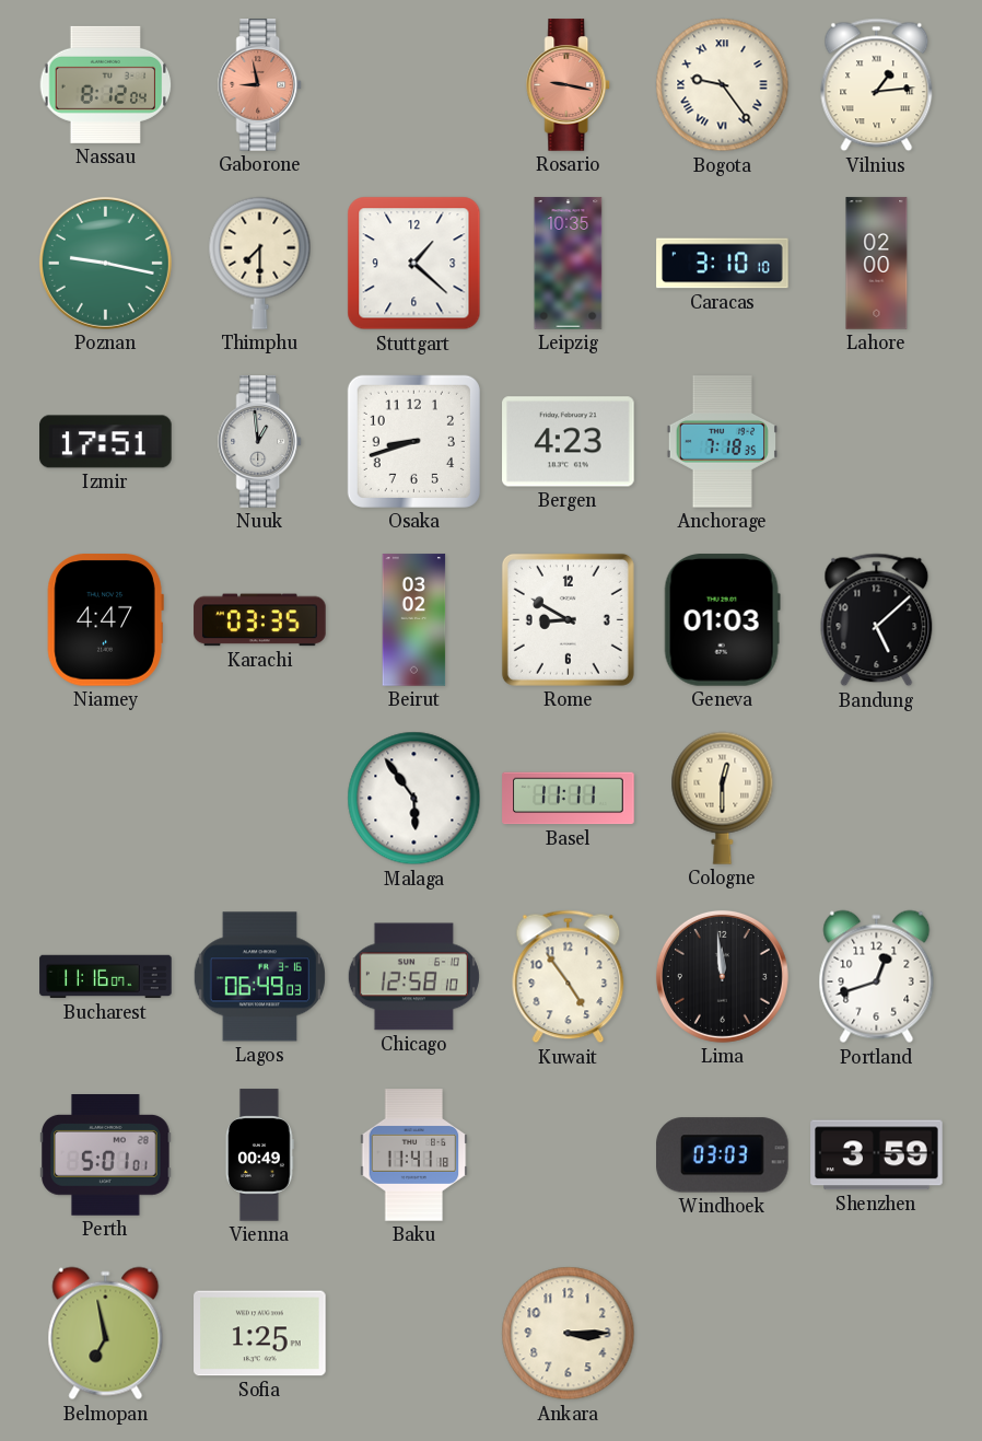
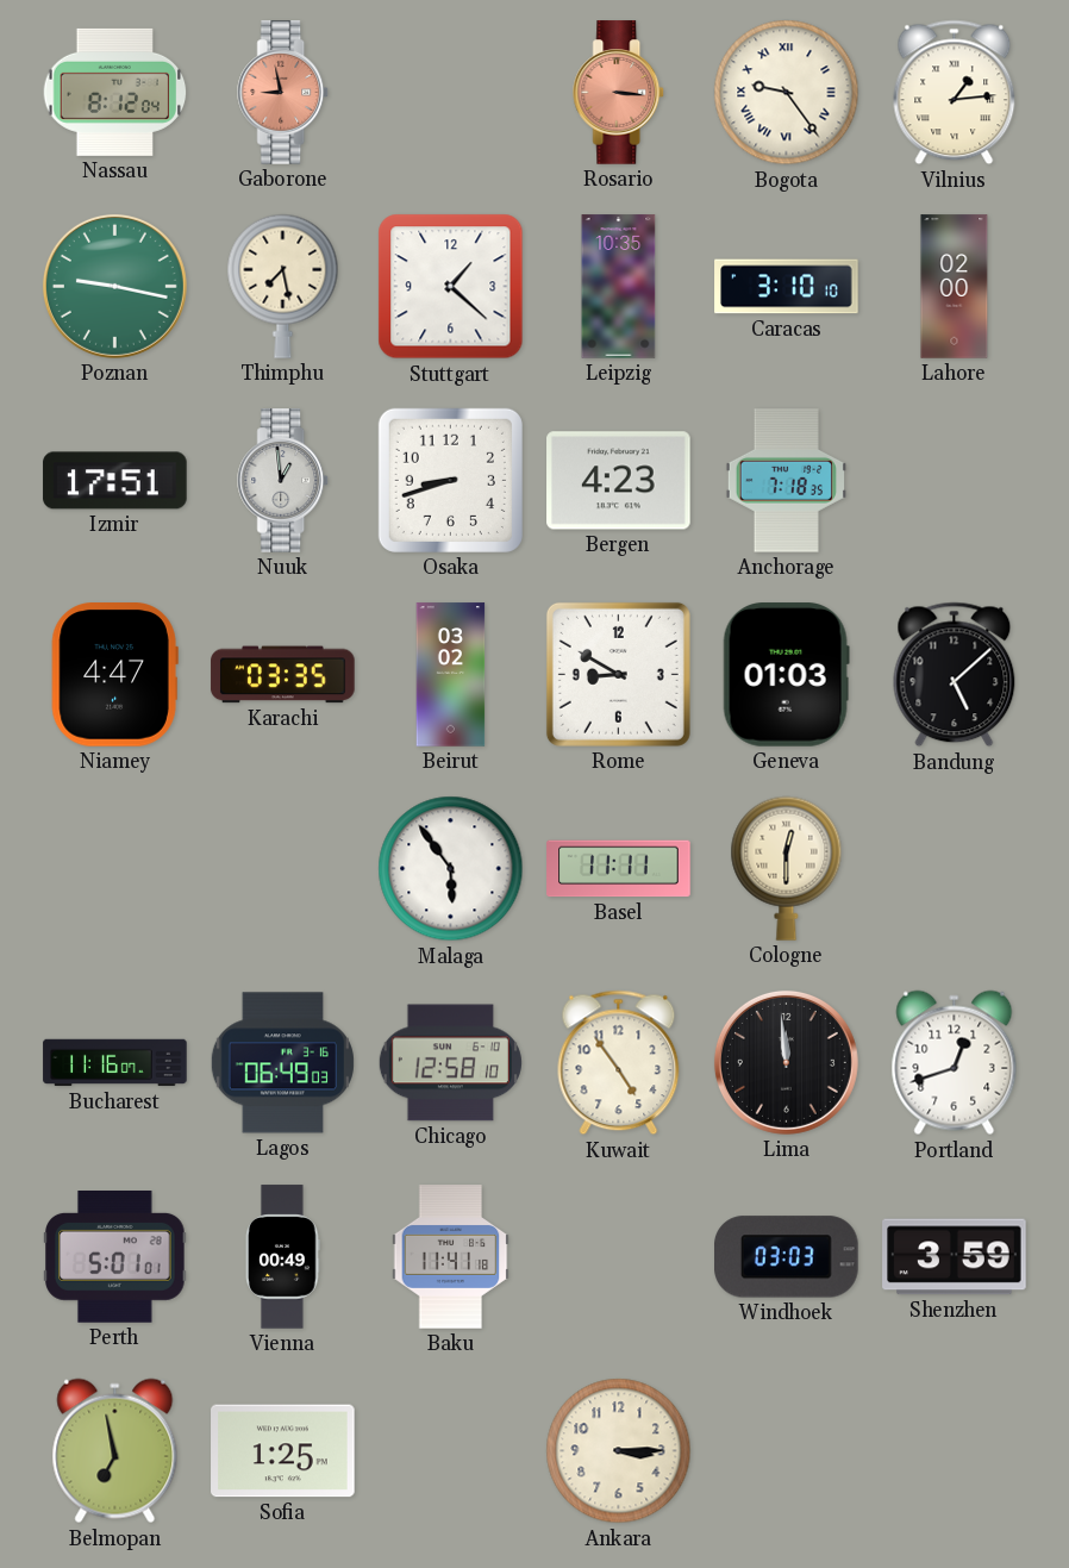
Rosario: 9:17 -> 3:16 (619, 93)
Thimphu: 7:30 -> 7:28 (283, 286)
